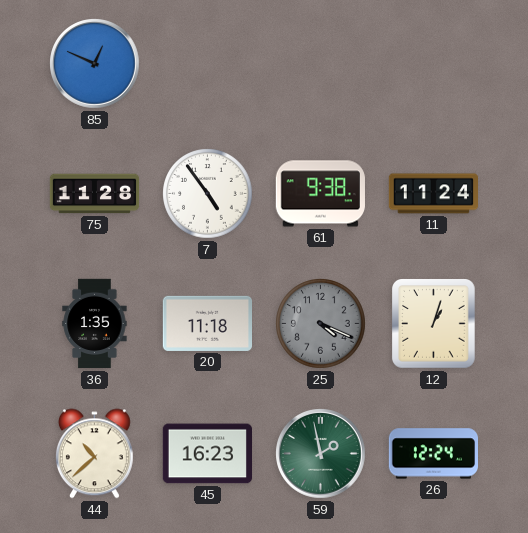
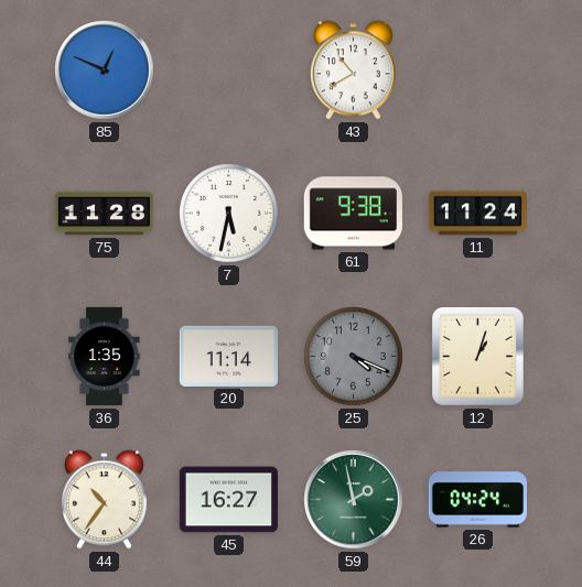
43: none -> 10:40 (353, 70)
7: 4:54 -> 5:32 (229, 214)
20: 11:18 -> 11:14 (228, 356)
44: 10:38 -> 10:36 (104, 500)
45: 16:23 -> 16:27 (228, 500)
26: 12:24 -> 04:24 (477, 500)
